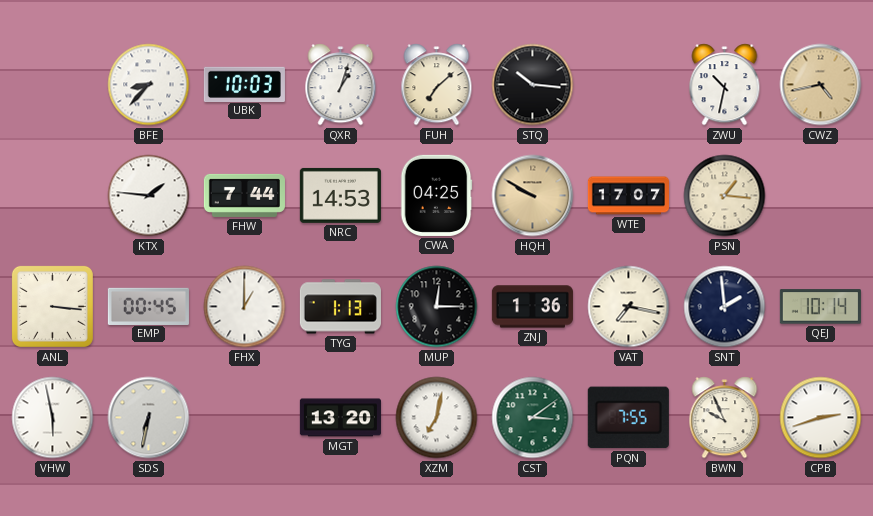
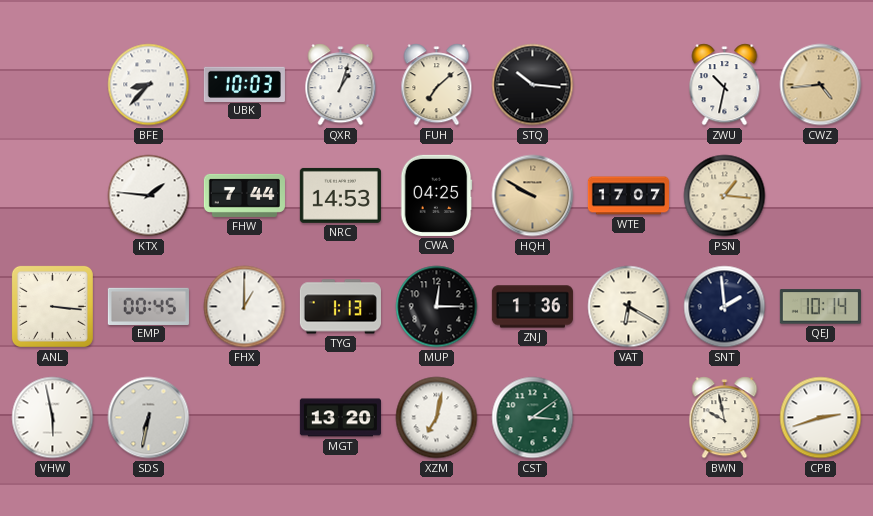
CWZ: 4:43 -> 4:44 (821, 85)
VAT: 7:17 -> 6:20 (629, 307)
PQN: 7:55 -> none (628, 418)
BWN: 9:56 -> 9:58 (725, 418)
